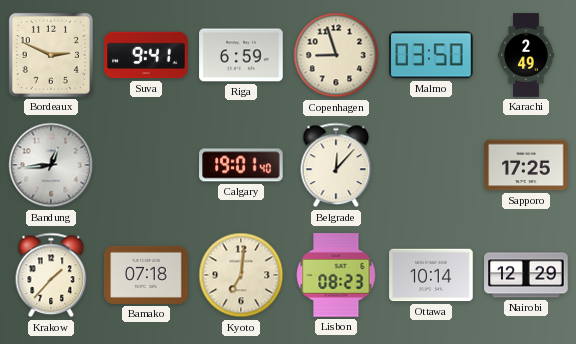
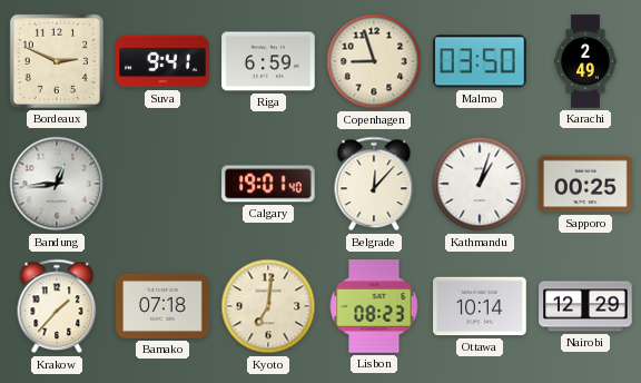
Kathmandu: none -> 1:03 (480, 184)
Sapporo: 17:25 -> 00:25 (585, 184)
